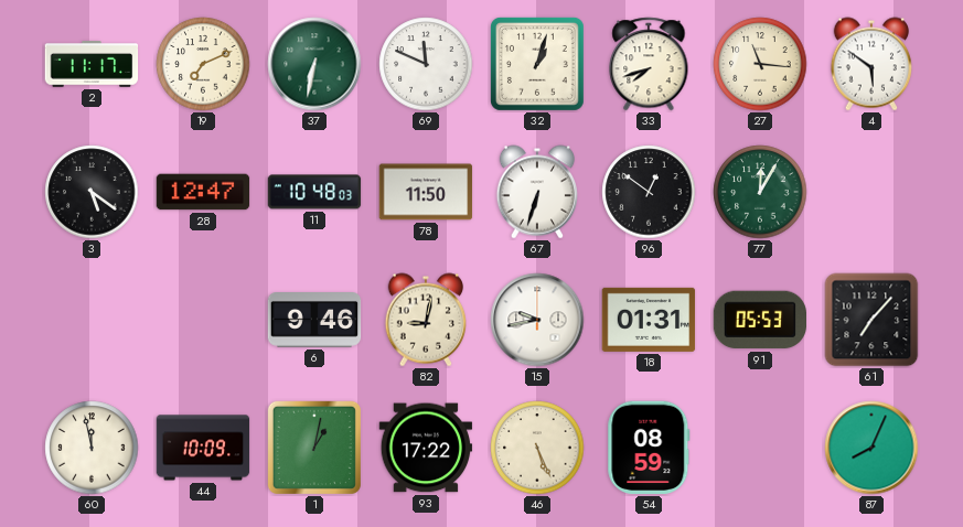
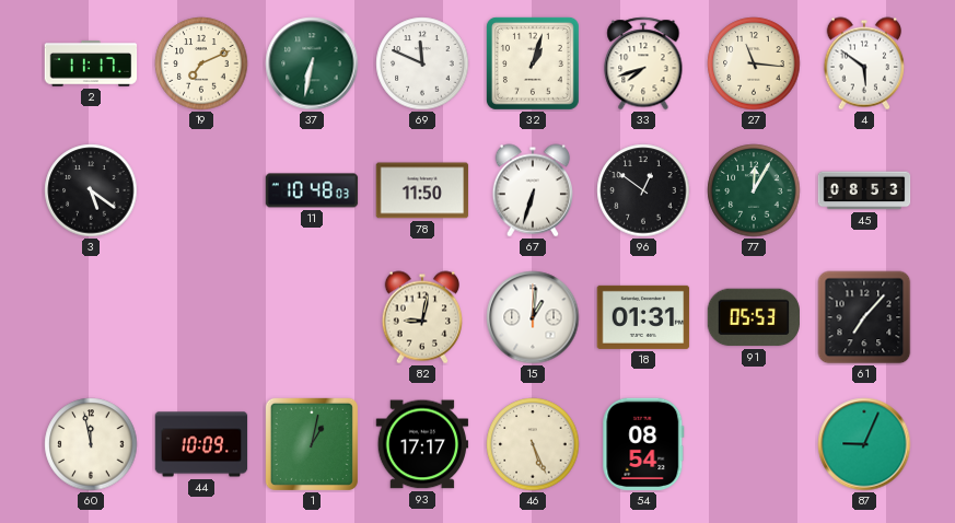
28: 12:47 -> none (203, 192)
45: none -> 08:53 (864, 190)
6: 9:46 -> none (314, 321)
15: 9:43 -> 1:01 (533, 317)
93: 17:22 -> 17:17 (422, 444)
54: 08:59 -> 08:54 (643, 444)
87: 8:04 -> 9:04 (864, 444)
